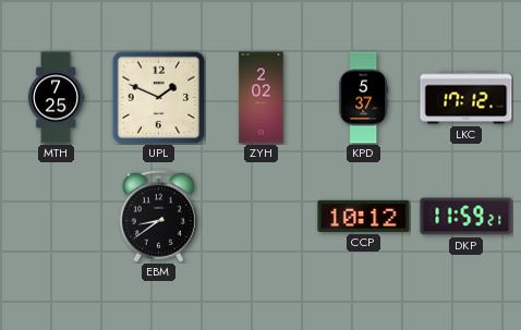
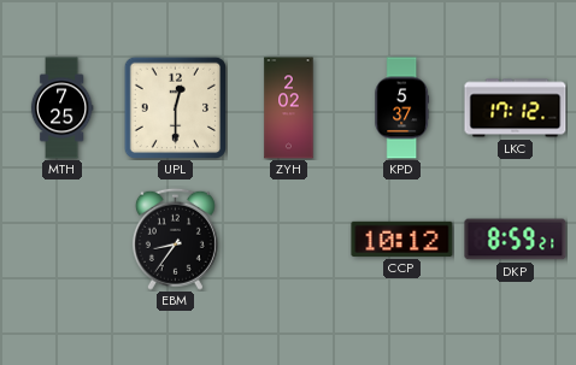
UPL: 1:49 -> 12:30 (175, 107)
EBM: 8:39 -> 8:36 (175, 239)
DKP: 11:59 -> 8:59 (516, 240)
